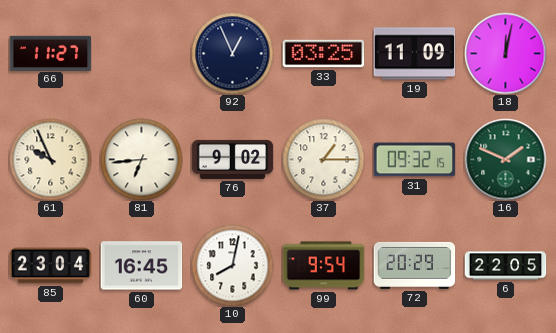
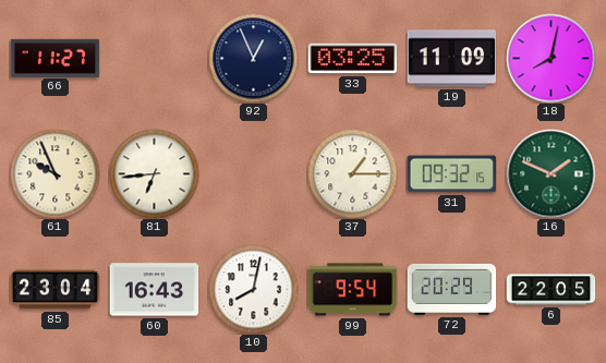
18: 12:02 -> 8:02 (550, 58)
76: 9:02 -> none (232, 159)
60: 16:45 -> 16:43 (154, 290)
